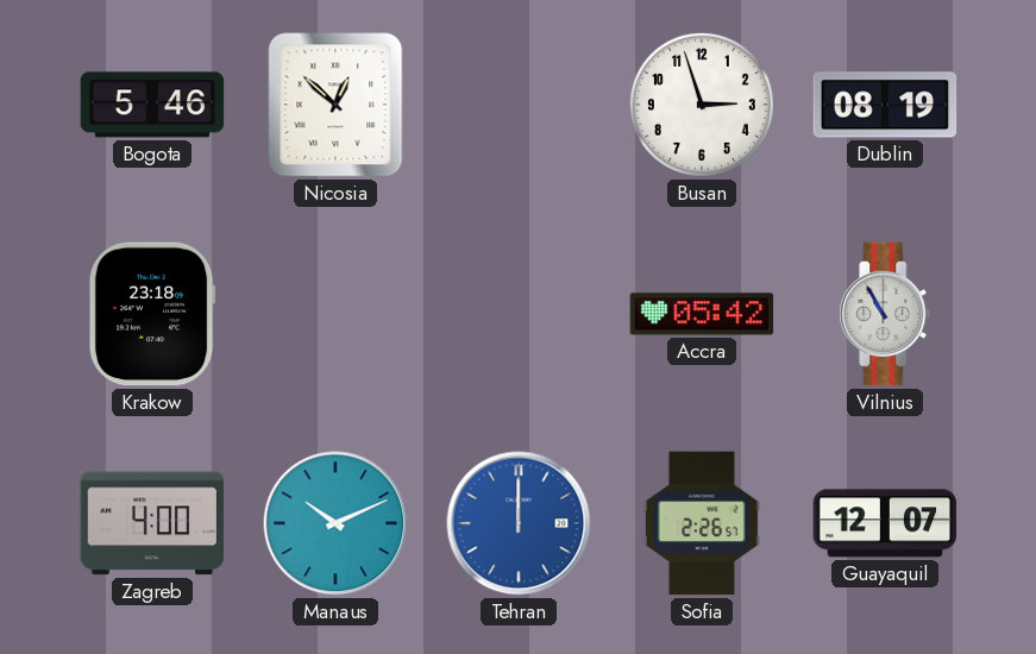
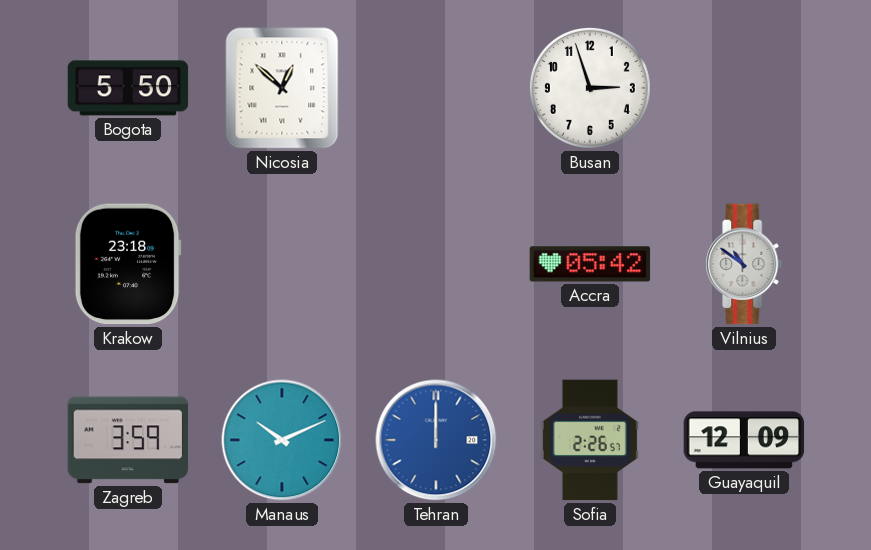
Bogota: 5:46 -> 5:50 (128, 88)
Dublin: 08:19 -> none (885, 105)
Vilnius: 10:55 -> 10:51 (744, 264)
Zagreb: 4:00 -> 3:59 (128, 440)
Guayaquil: 12:07 -> 12:09 (744, 440)
